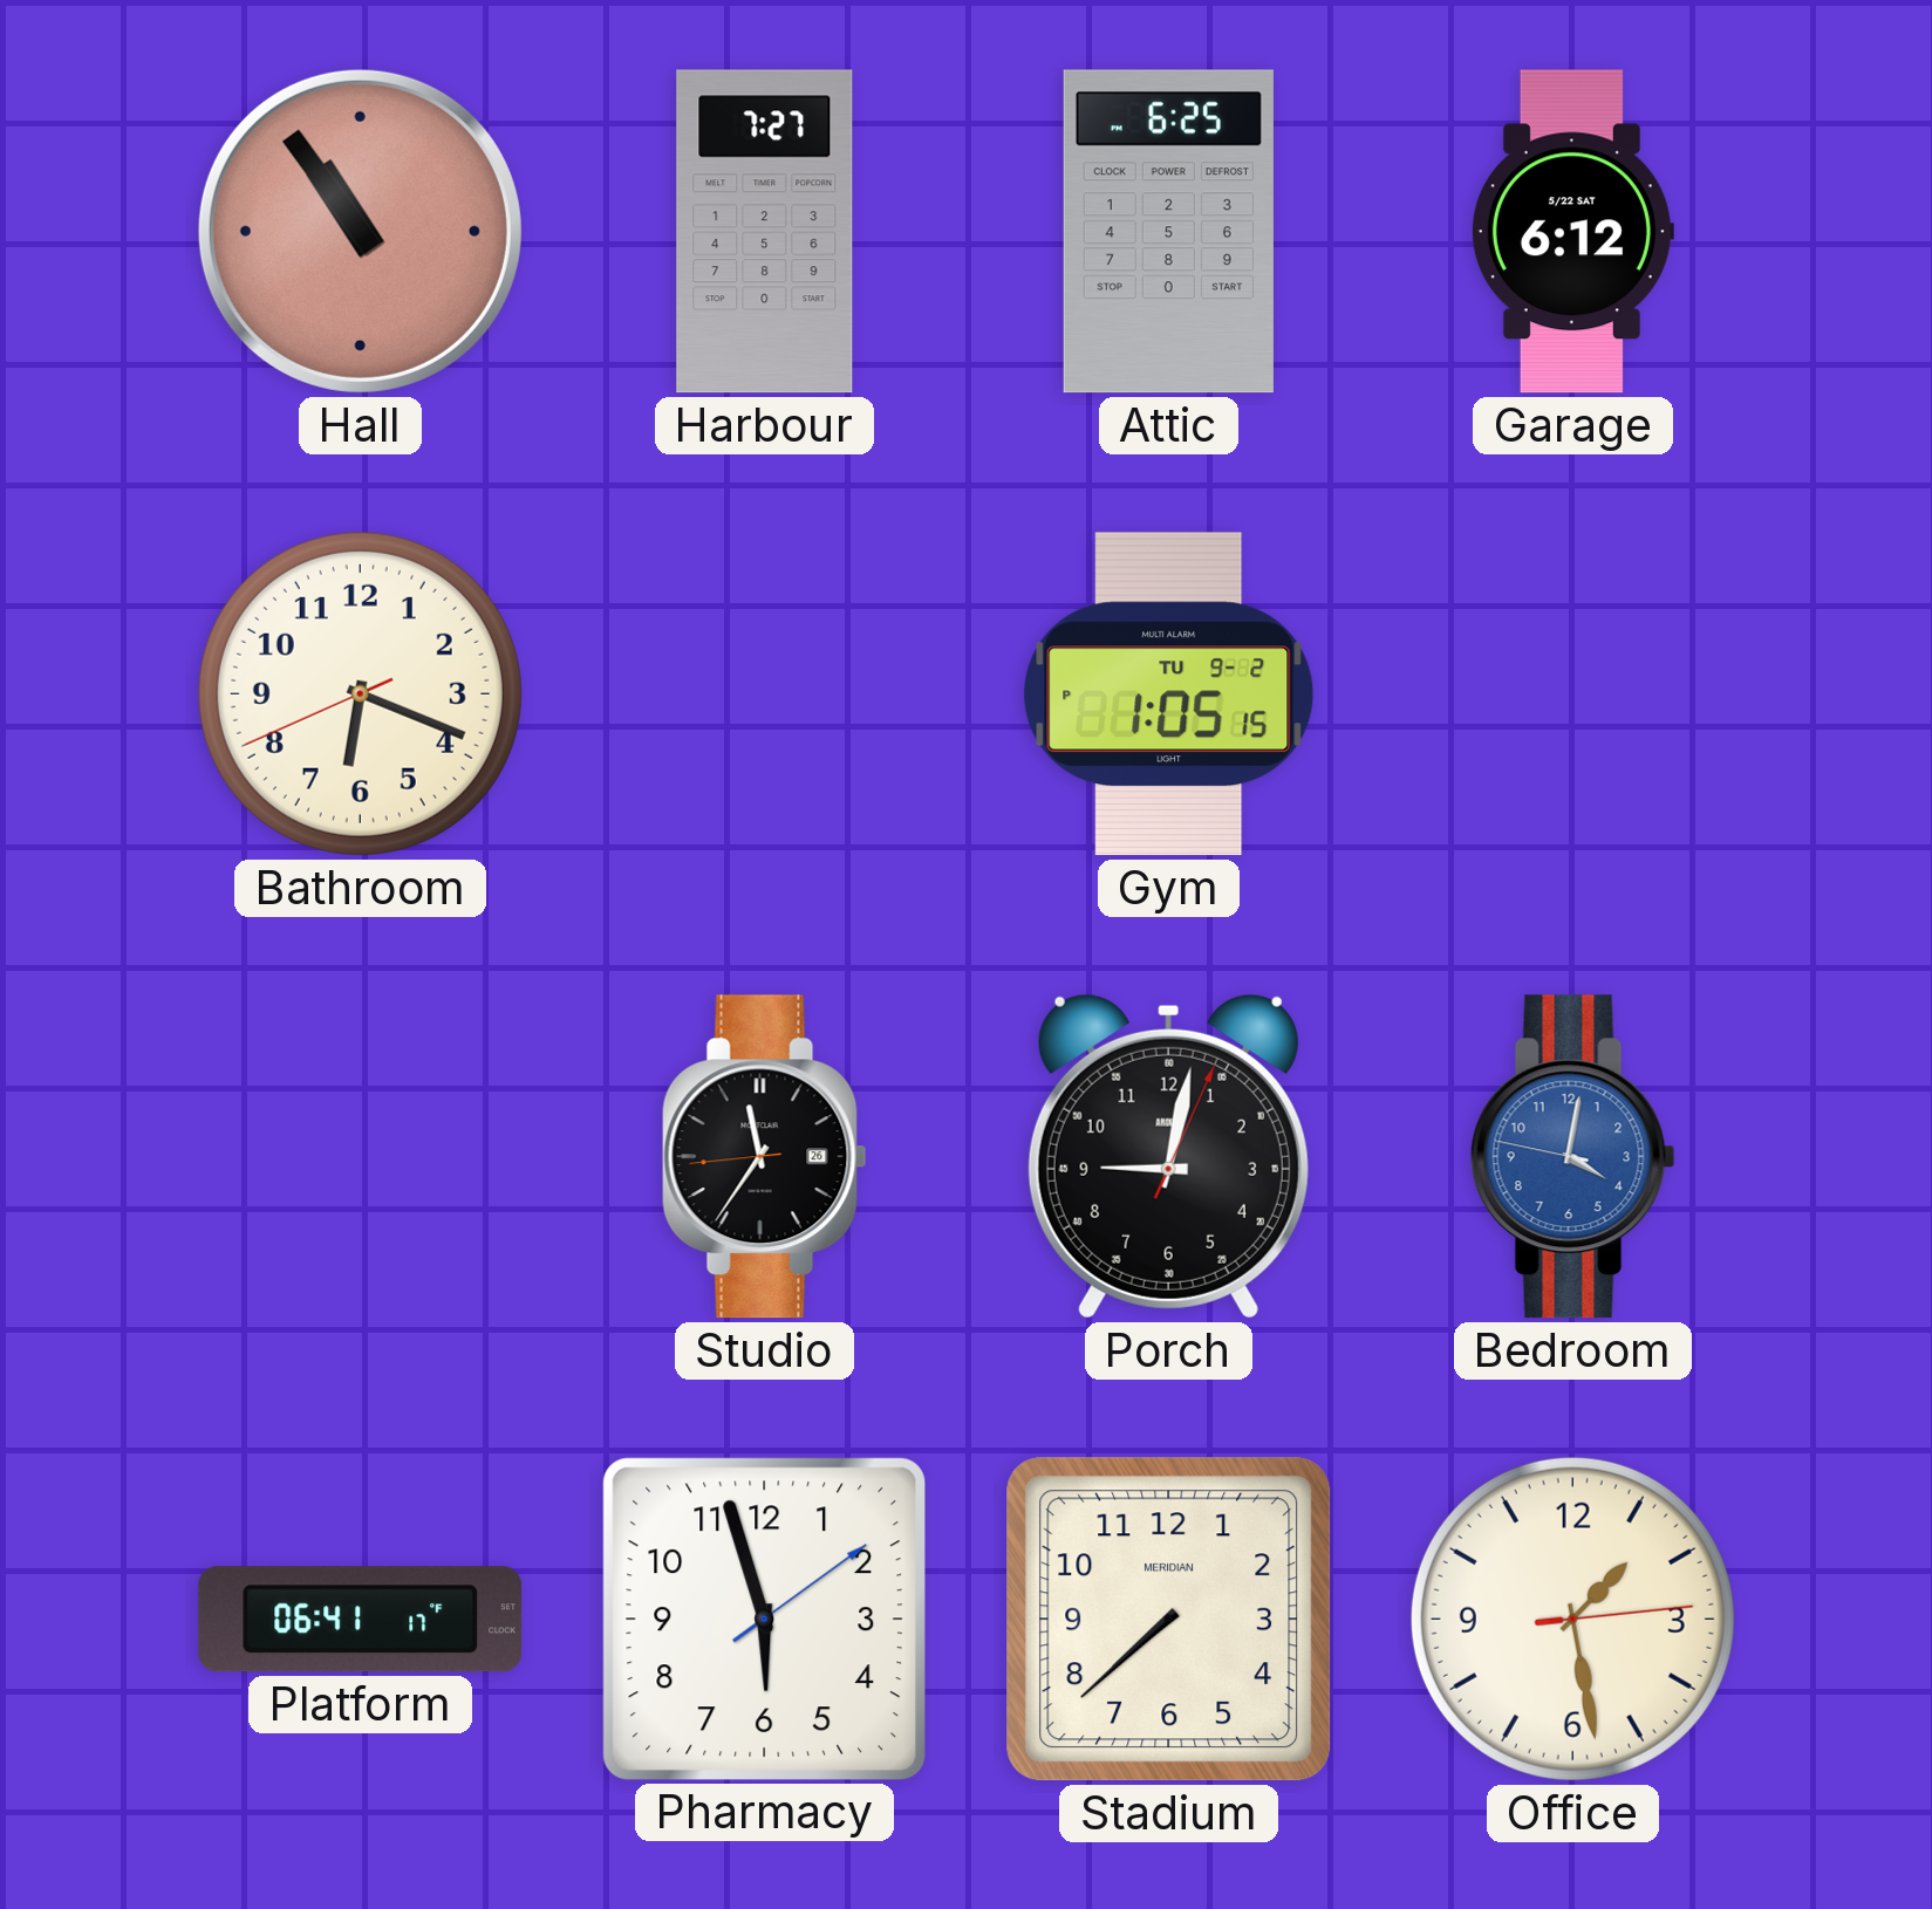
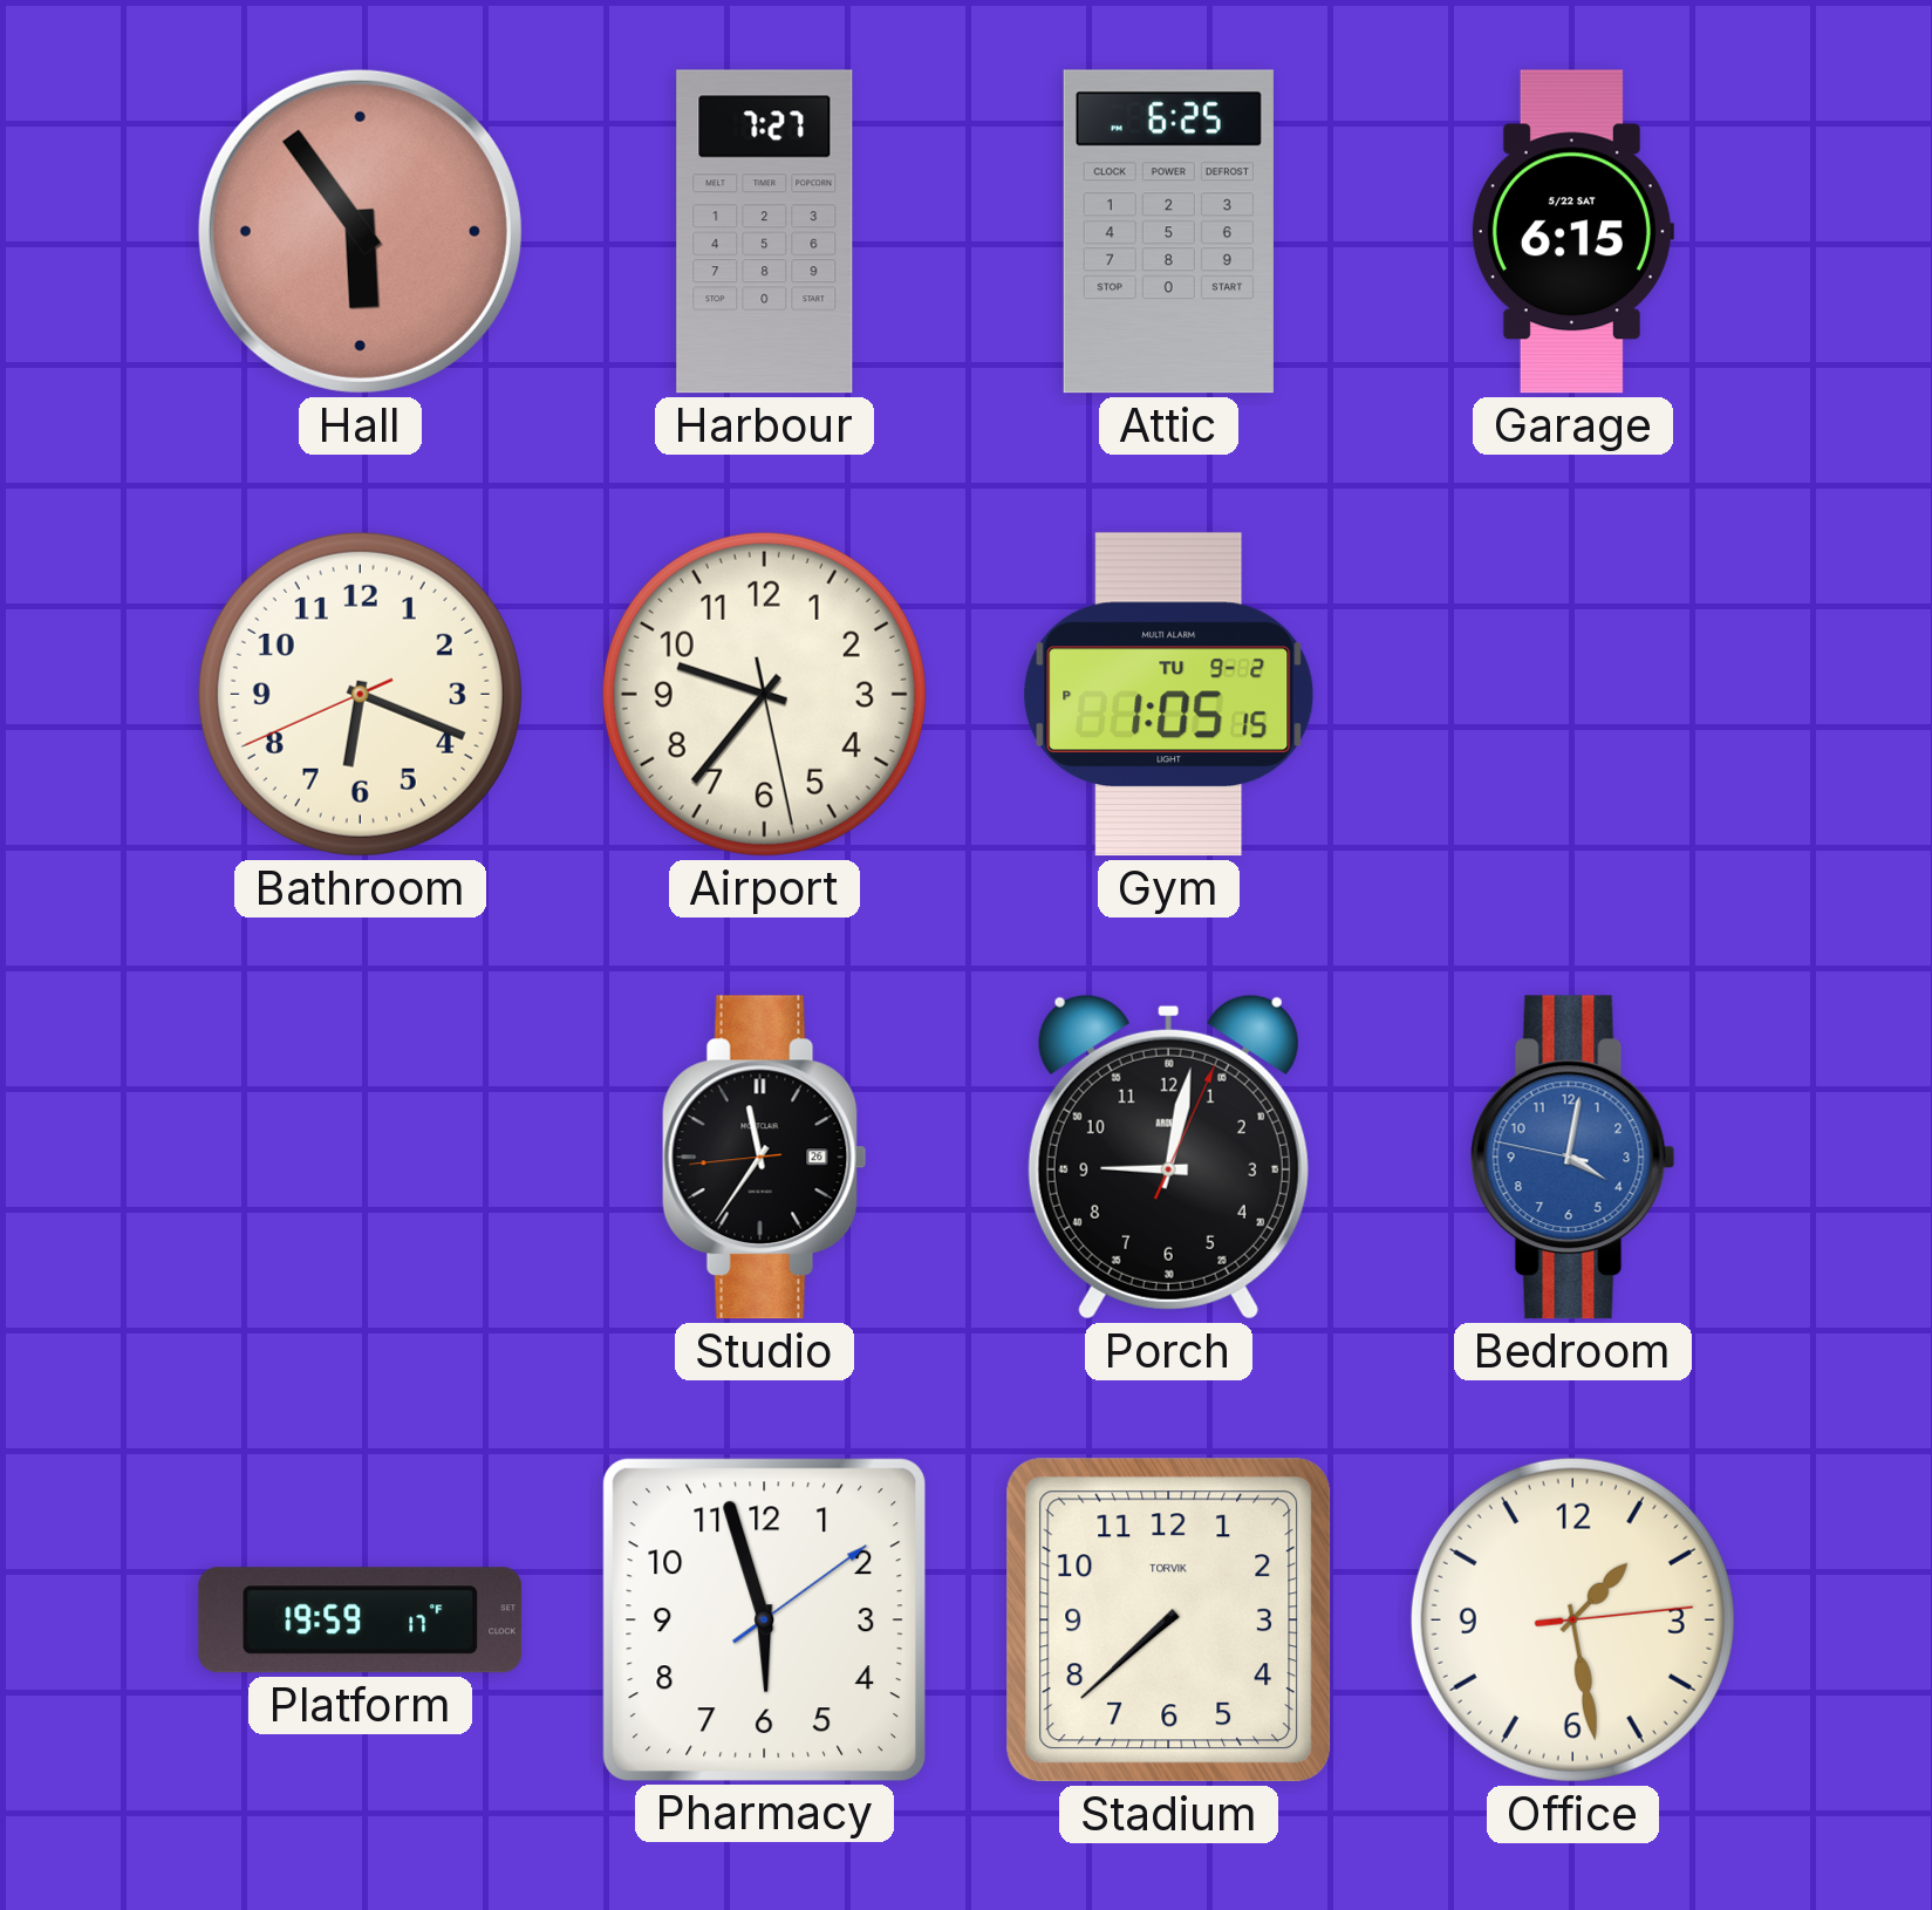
Hall: 10:54 -> 5:54 (360, 231)
Garage: 6:12 -> 6:15 (1572, 232)
Airport: none -> 9:36 (764, 694)
Platform: 06:41 -> 19:59 (361, 1621)
Stadium brand: MERIDIAN -> TORVIK (1169, 1621)
